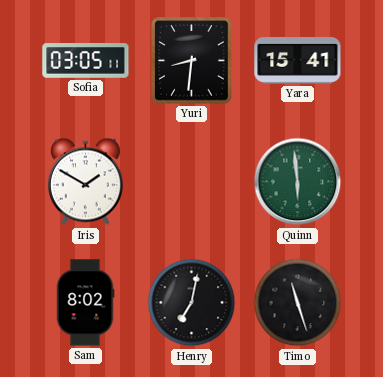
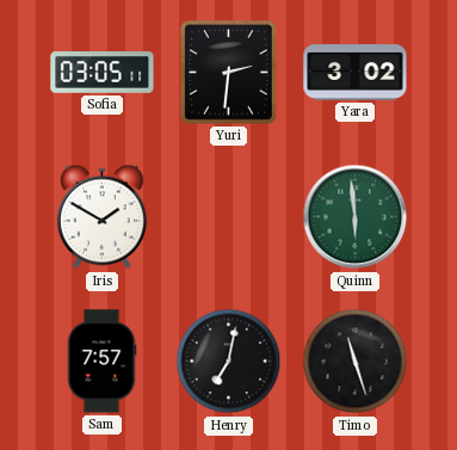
Yuri: 8:31 -> 2:31 (229, 73)
Yara: 15:41 -> 3:02 (356, 73)
Sam: 8:02 -> 7:57 (101, 362)
